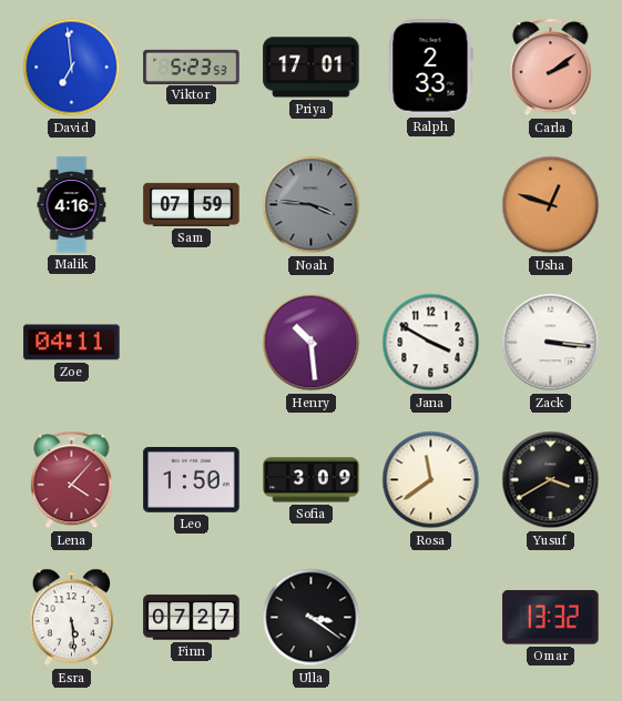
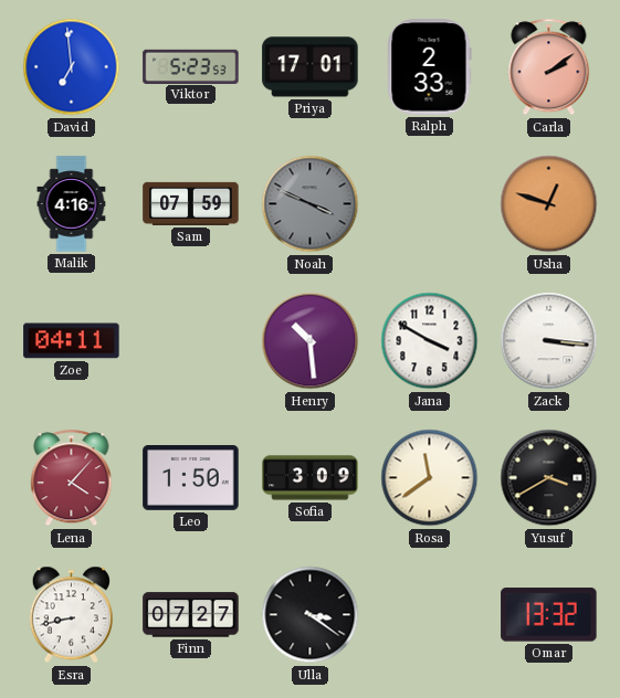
Noah: 3:46 -> 3:49 (311, 204)
Esra: 5:29 -> 8:43 (71, 615)
